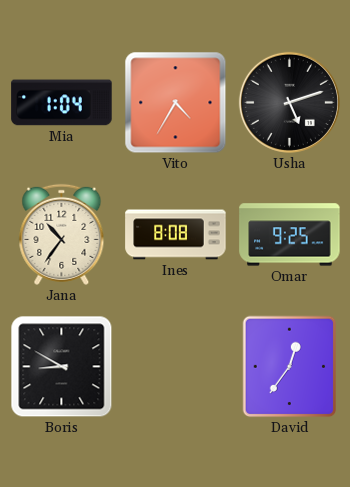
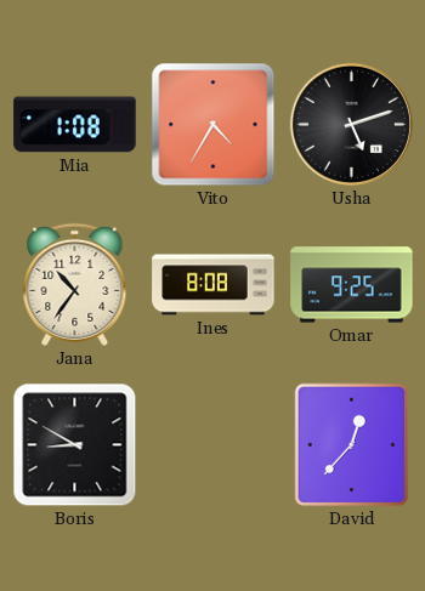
Mia: 1:04 -> 1:08 (75, 125)
David: 12:36 -> 12:37 (352, 445)
